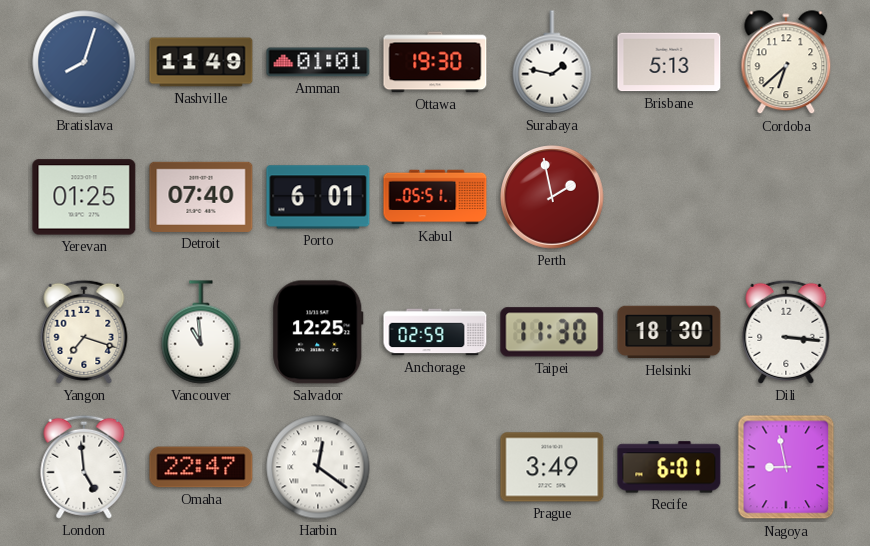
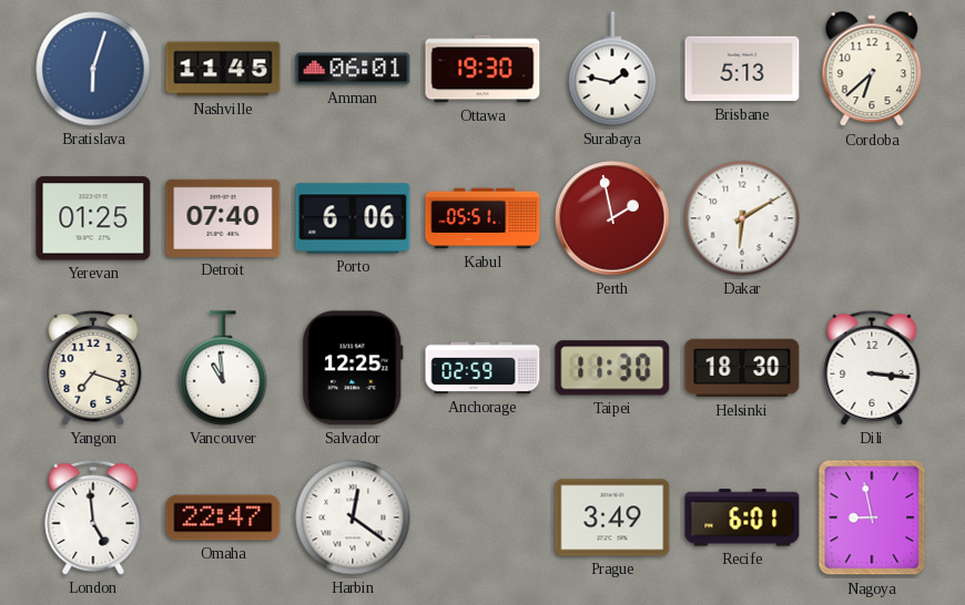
Bratislava: 8:03 -> 6:03 (93, 69)
Nashville: 11:49 -> 11:45 (223, 69)
Amman: 01:01 -> 06:01 (353, 69)
Porto: 6:01 -> 6:06 (353, 218)
Dakar: none -> 6:10 (742, 218)
